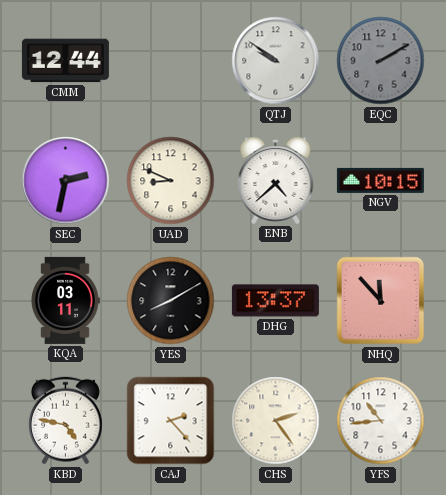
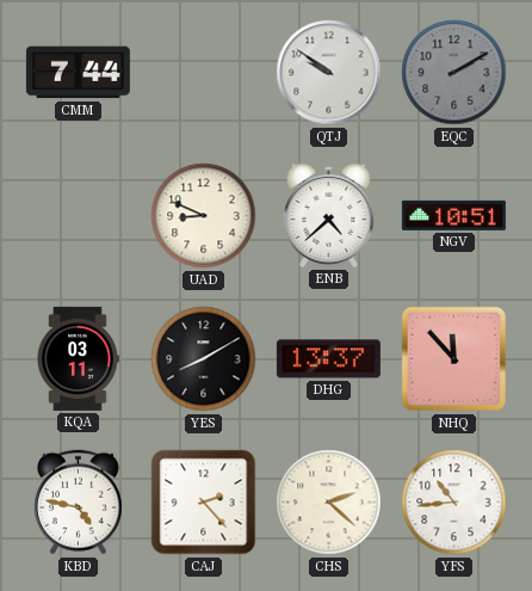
CMM: 12:44 -> 7:44 (78, 73)
SEC: 2:32 -> none (66, 181)
NGV: 10:15 -> 10:51 (453, 215)
CHS: 2:24 -> 2:22 (329, 503)
